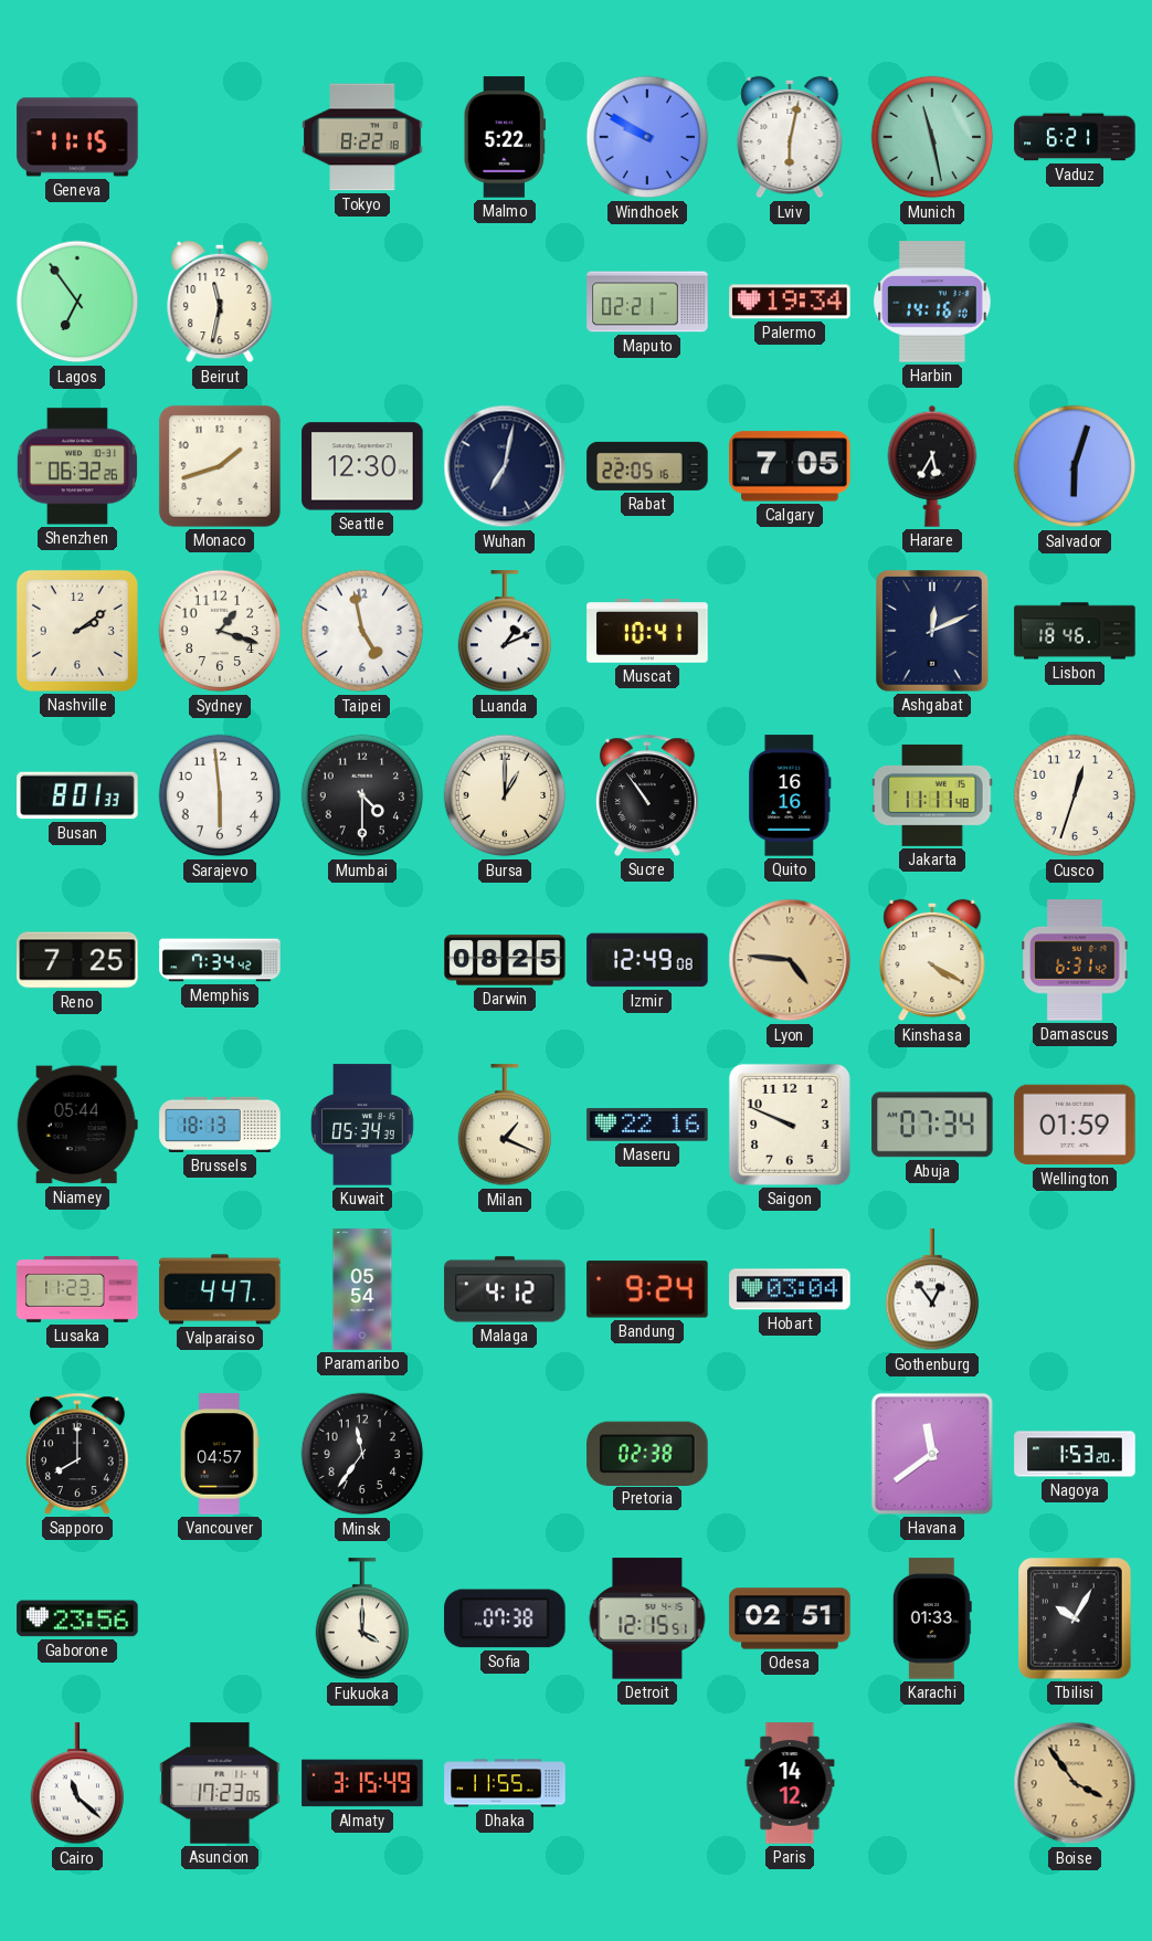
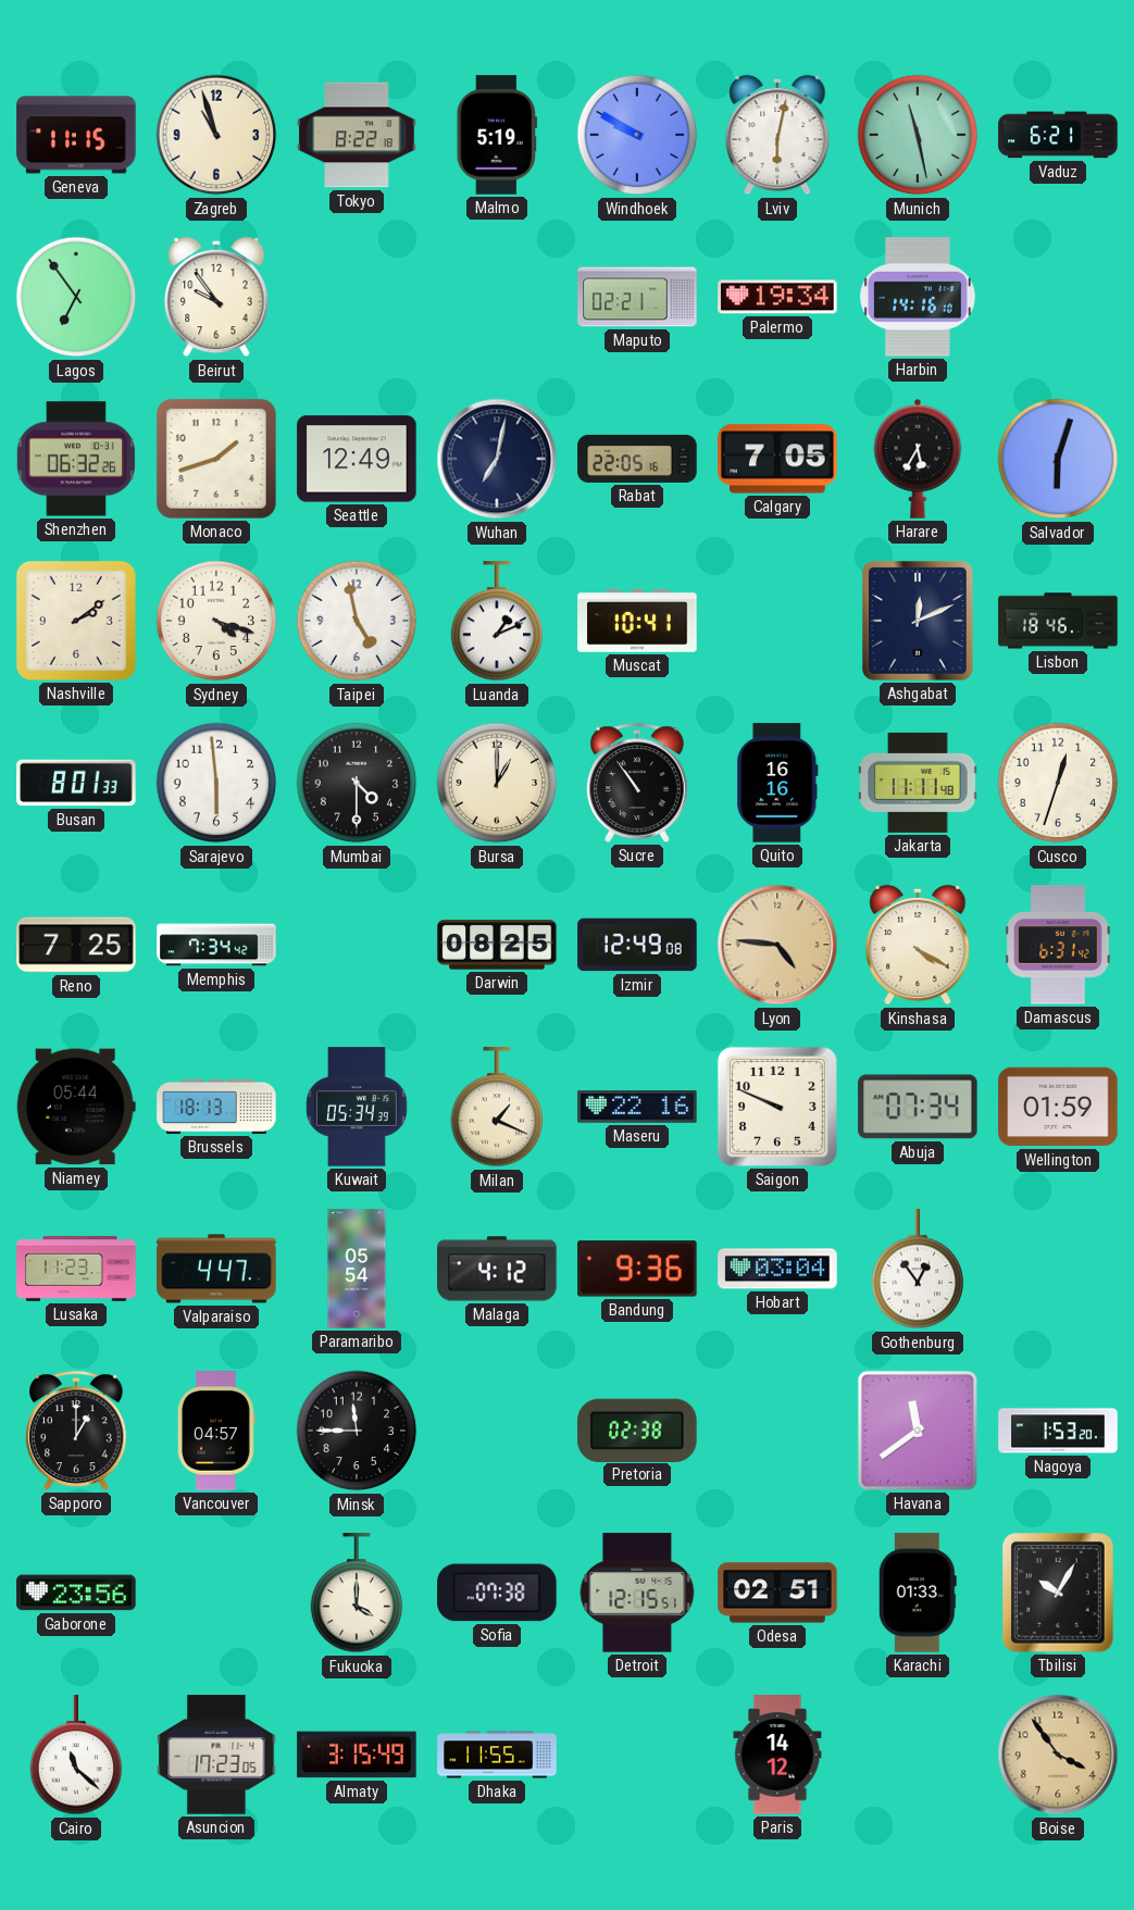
Zagreb: none -> 10:57 (216, 135)
Malmo: 5:22 -> 5:19 (496, 135)
Beirut: 11:32 -> 9:54 (216, 297)
Seattle: 12:30 -> 12:49 (357, 459)
Sydney: 1:18 -> 4:18 (216, 621)
Bandung: 9:24 -> 9:36 (637, 1269)
Sapporo: 8:00 -> 1:00 (77, 1431)
Minsk: 11:36 -> 11:45 (357, 1431)
